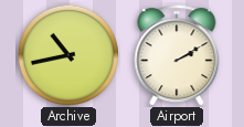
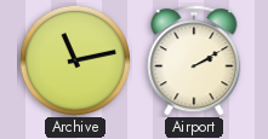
Archive: 10:43 -> 11:13 (75, 60)
